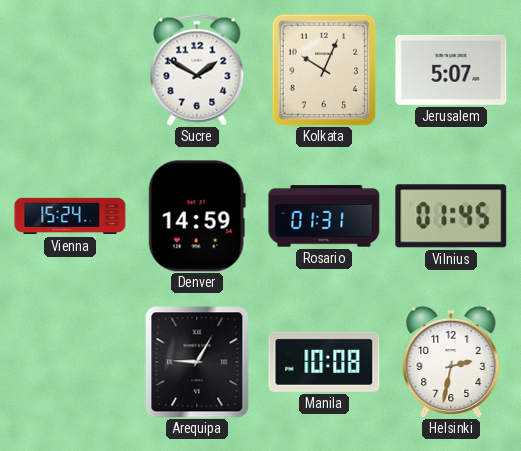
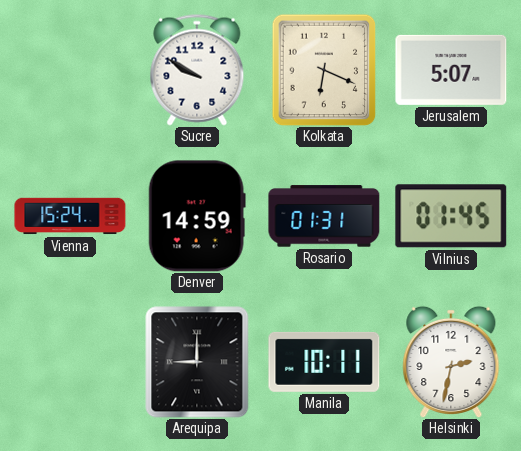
Sucre: 1:50 -> 9:50 (197, 70)
Kolkata: 10:04 -> 6:19 (324, 70)
Arequipa: 9:05 -> 9:00 (197, 362)
Manila: 10:08 -> 10:11 (324, 362)
